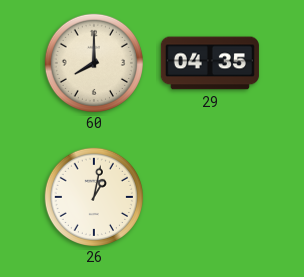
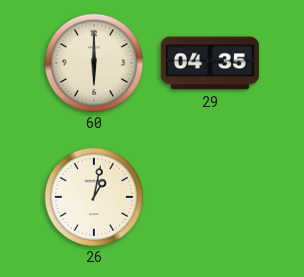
60: 8:00 -> 6:00 (93, 62)
